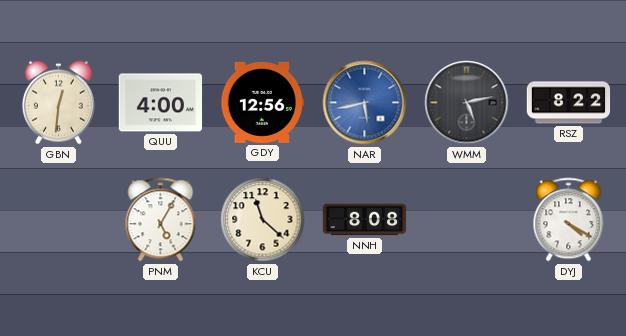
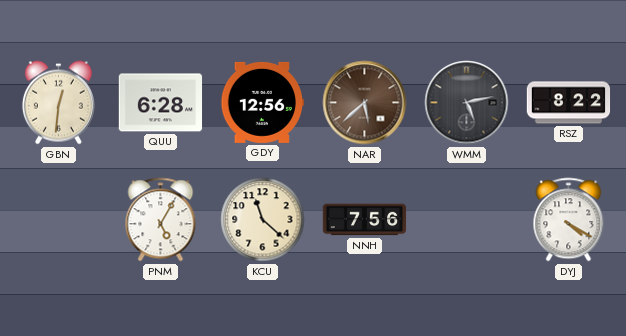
QUU: 4:00 -> 6:28 (161, 103)
NAR: 5:43 -> 5:38 (365, 103)
NAR dial: blue -> brown (365, 103)
NNH: 8:08 -> 7:56 (365, 220)
